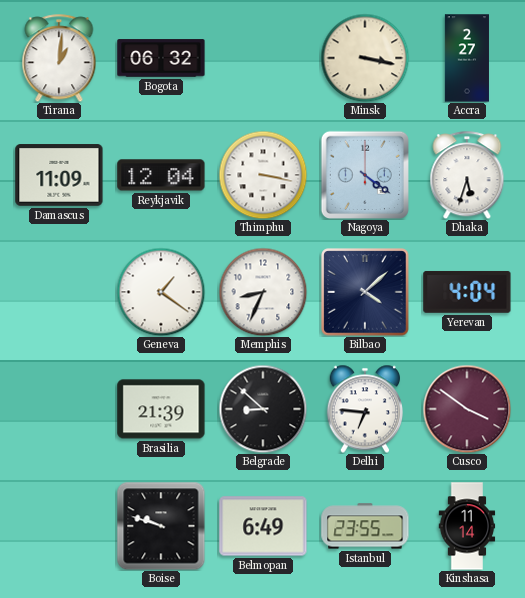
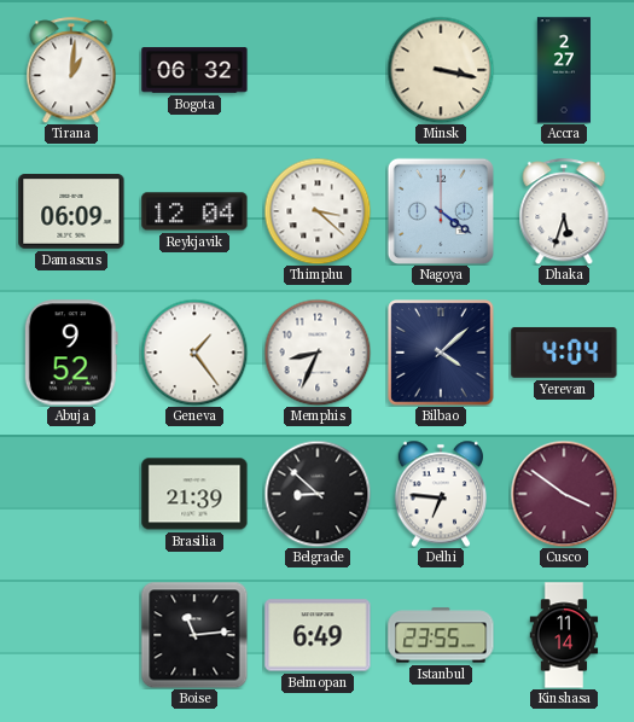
Damascus: 11:09 -> 06:09 (71, 211)
Thimphu: 3:17 -> 3:22 (318, 211)
Abuja: none -> 9:52 (71, 353)
Geneva: 1:21 -> 1:24 (194, 353)
Boise: 9:48 -> 11:14 (194, 635)
